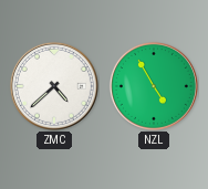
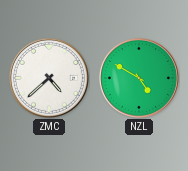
NZL: 4:55 -> 4:50 (139, 78)
